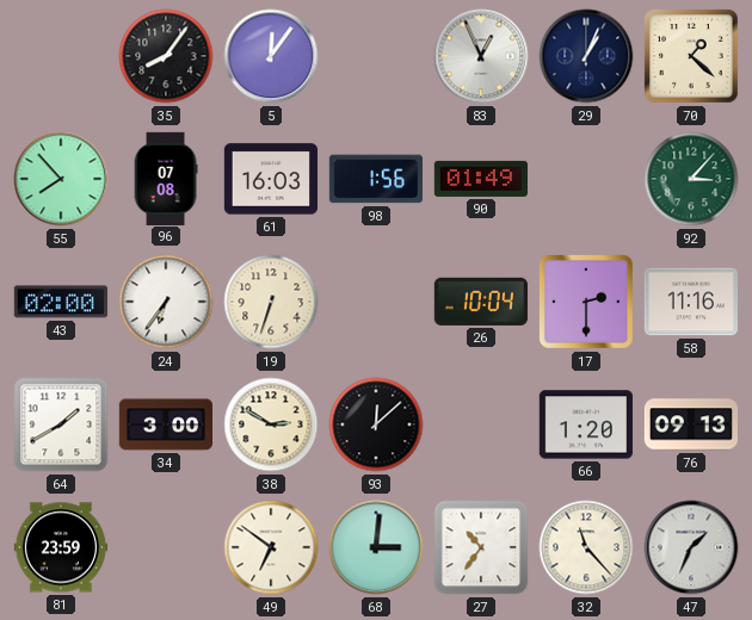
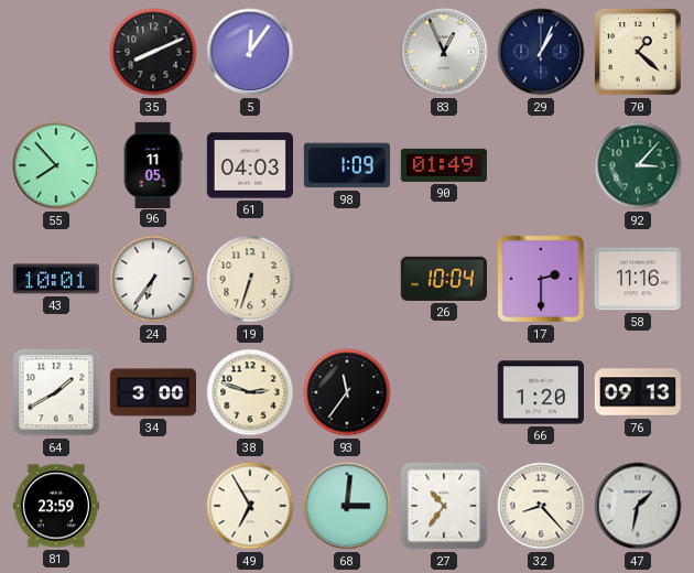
35: 8:06 -> 8:11 (153, 52)
96: 07:08 -> 11:05 (153, 164)
61: 16:03 -> 04:03 (249, 165)
98: 1:56 -> 1:09 (346, 165)
43: 02:00 -> 10:01 (56, 279)
38: 2:50 -> 2:48 (250, 392)
93: 12:08 -> 11:36 (347, 392)
49: 6:51 -> 6:55 (250, 506)
32: 11:23 -> 8:23 (541, 506)
47: 1:34 -> 1:32 (638, 506)
